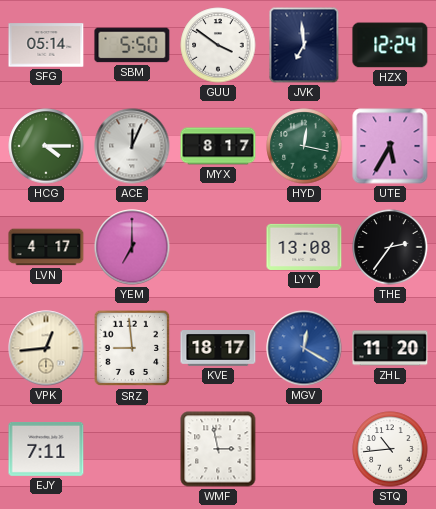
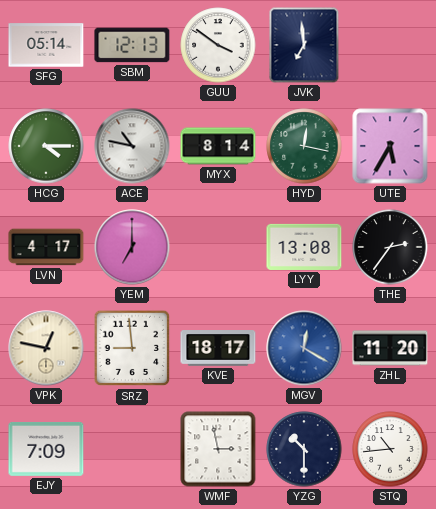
SBM: 5:50 -> 12:13 (132, 45)
HZX: 12:24 -> none (390, 45)
ACE: 12:04 -> 10:47 (132, 146)
MYX: 8:17 -> 8:14 (218, 146)
VPK: 12:44 -> 12:47 (46, 348)
EJY: 7:11 -> 7:09 (46, 449)
YZG: none -> 10:30 (304, 449)
